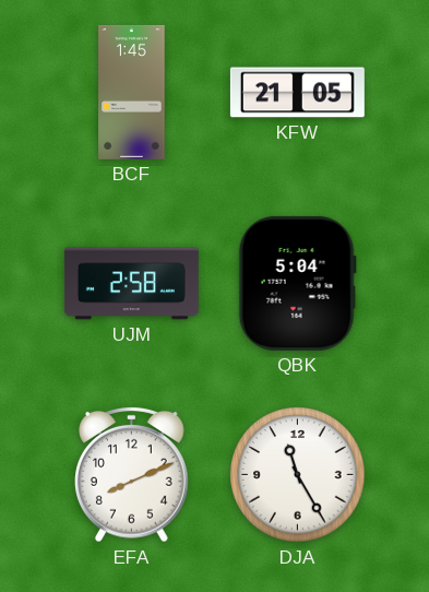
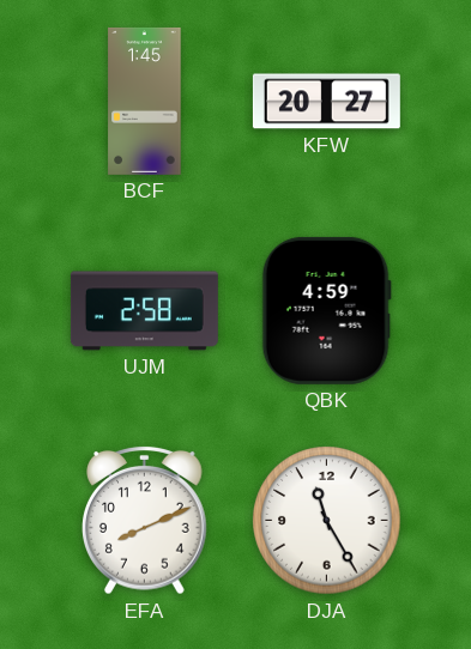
KFW: 21:05 -> 20:27 (326, 102)
QBK: 5:04 -> 4:59 (326, 310)
